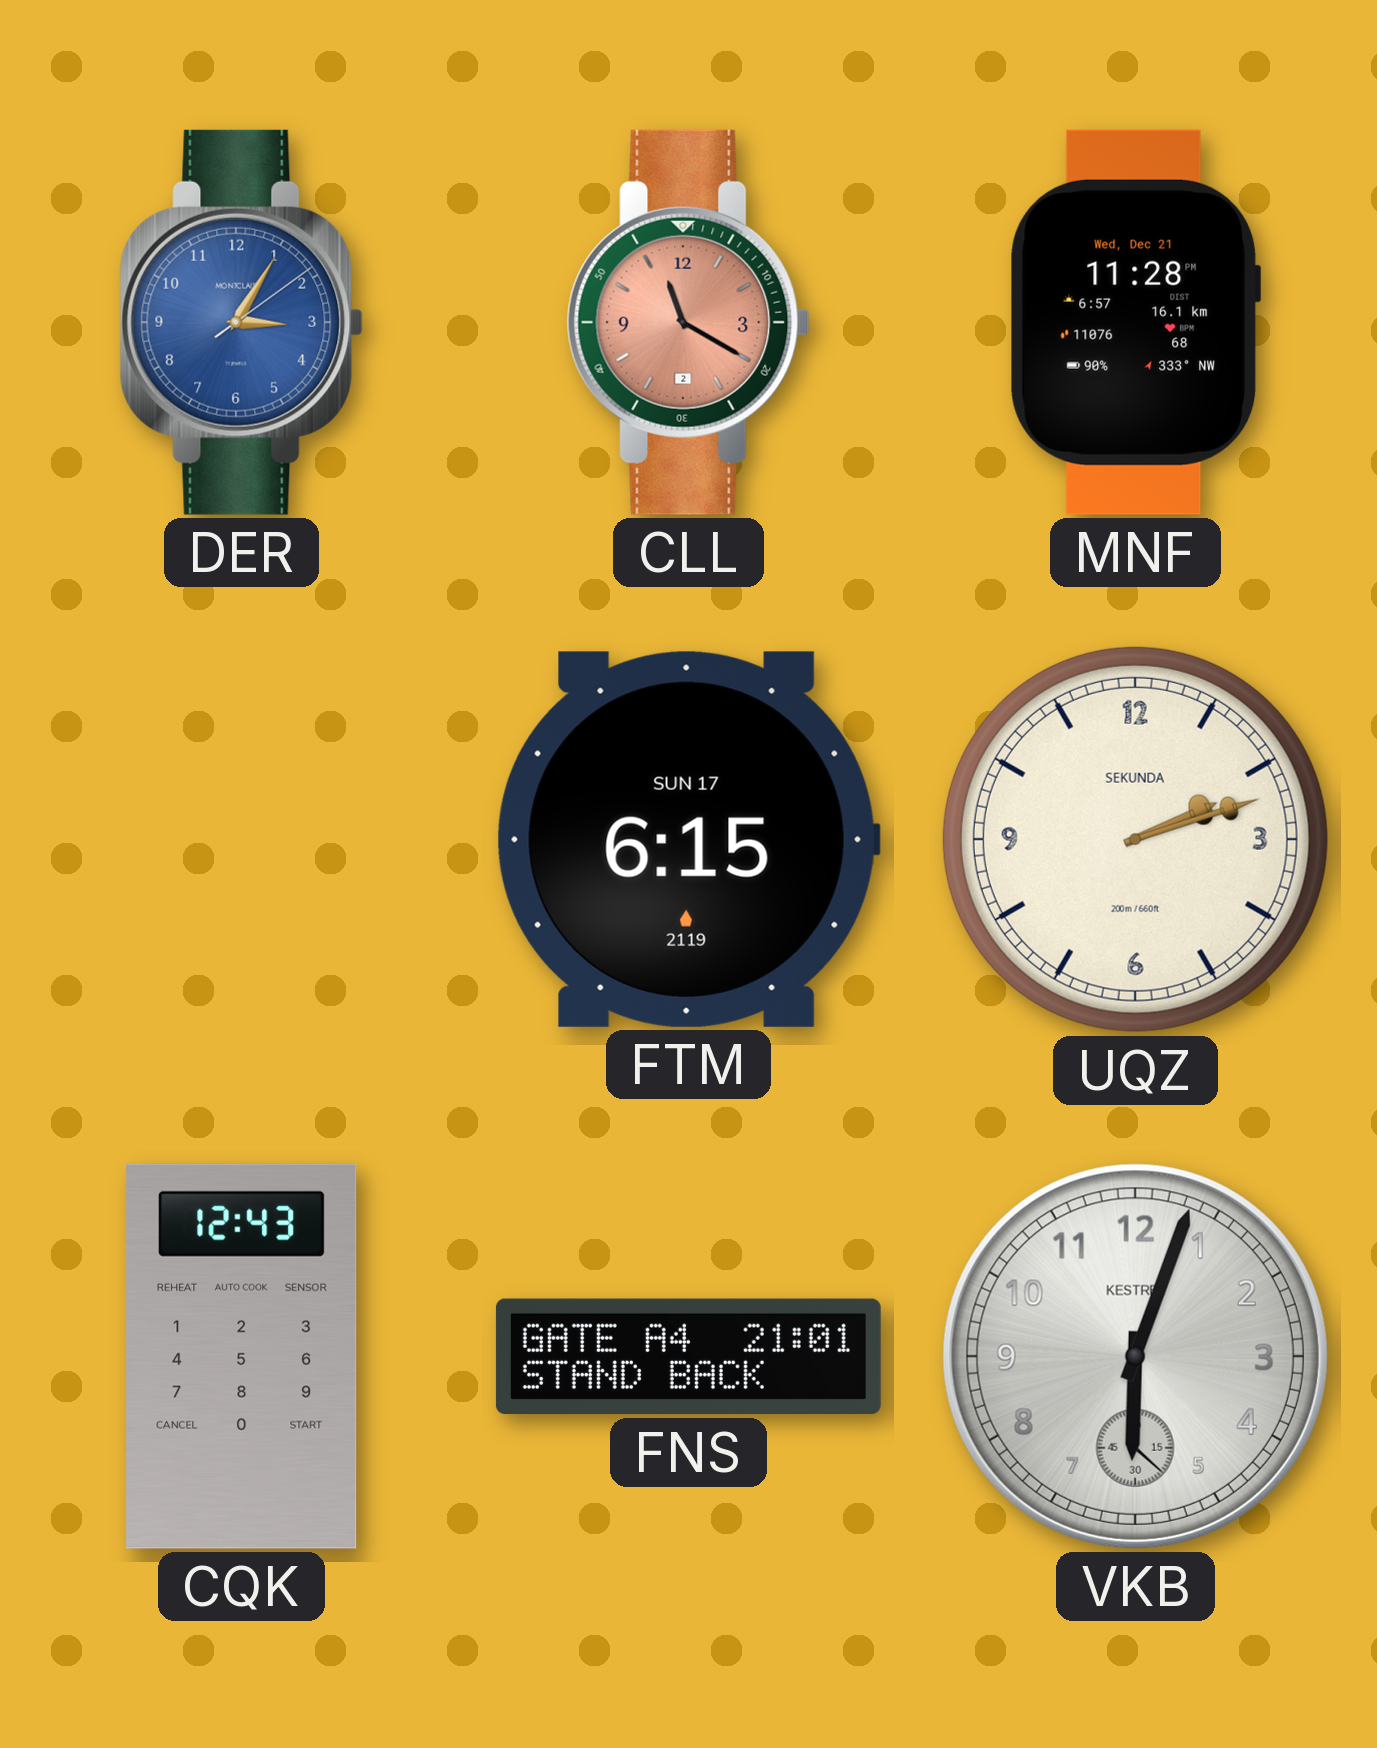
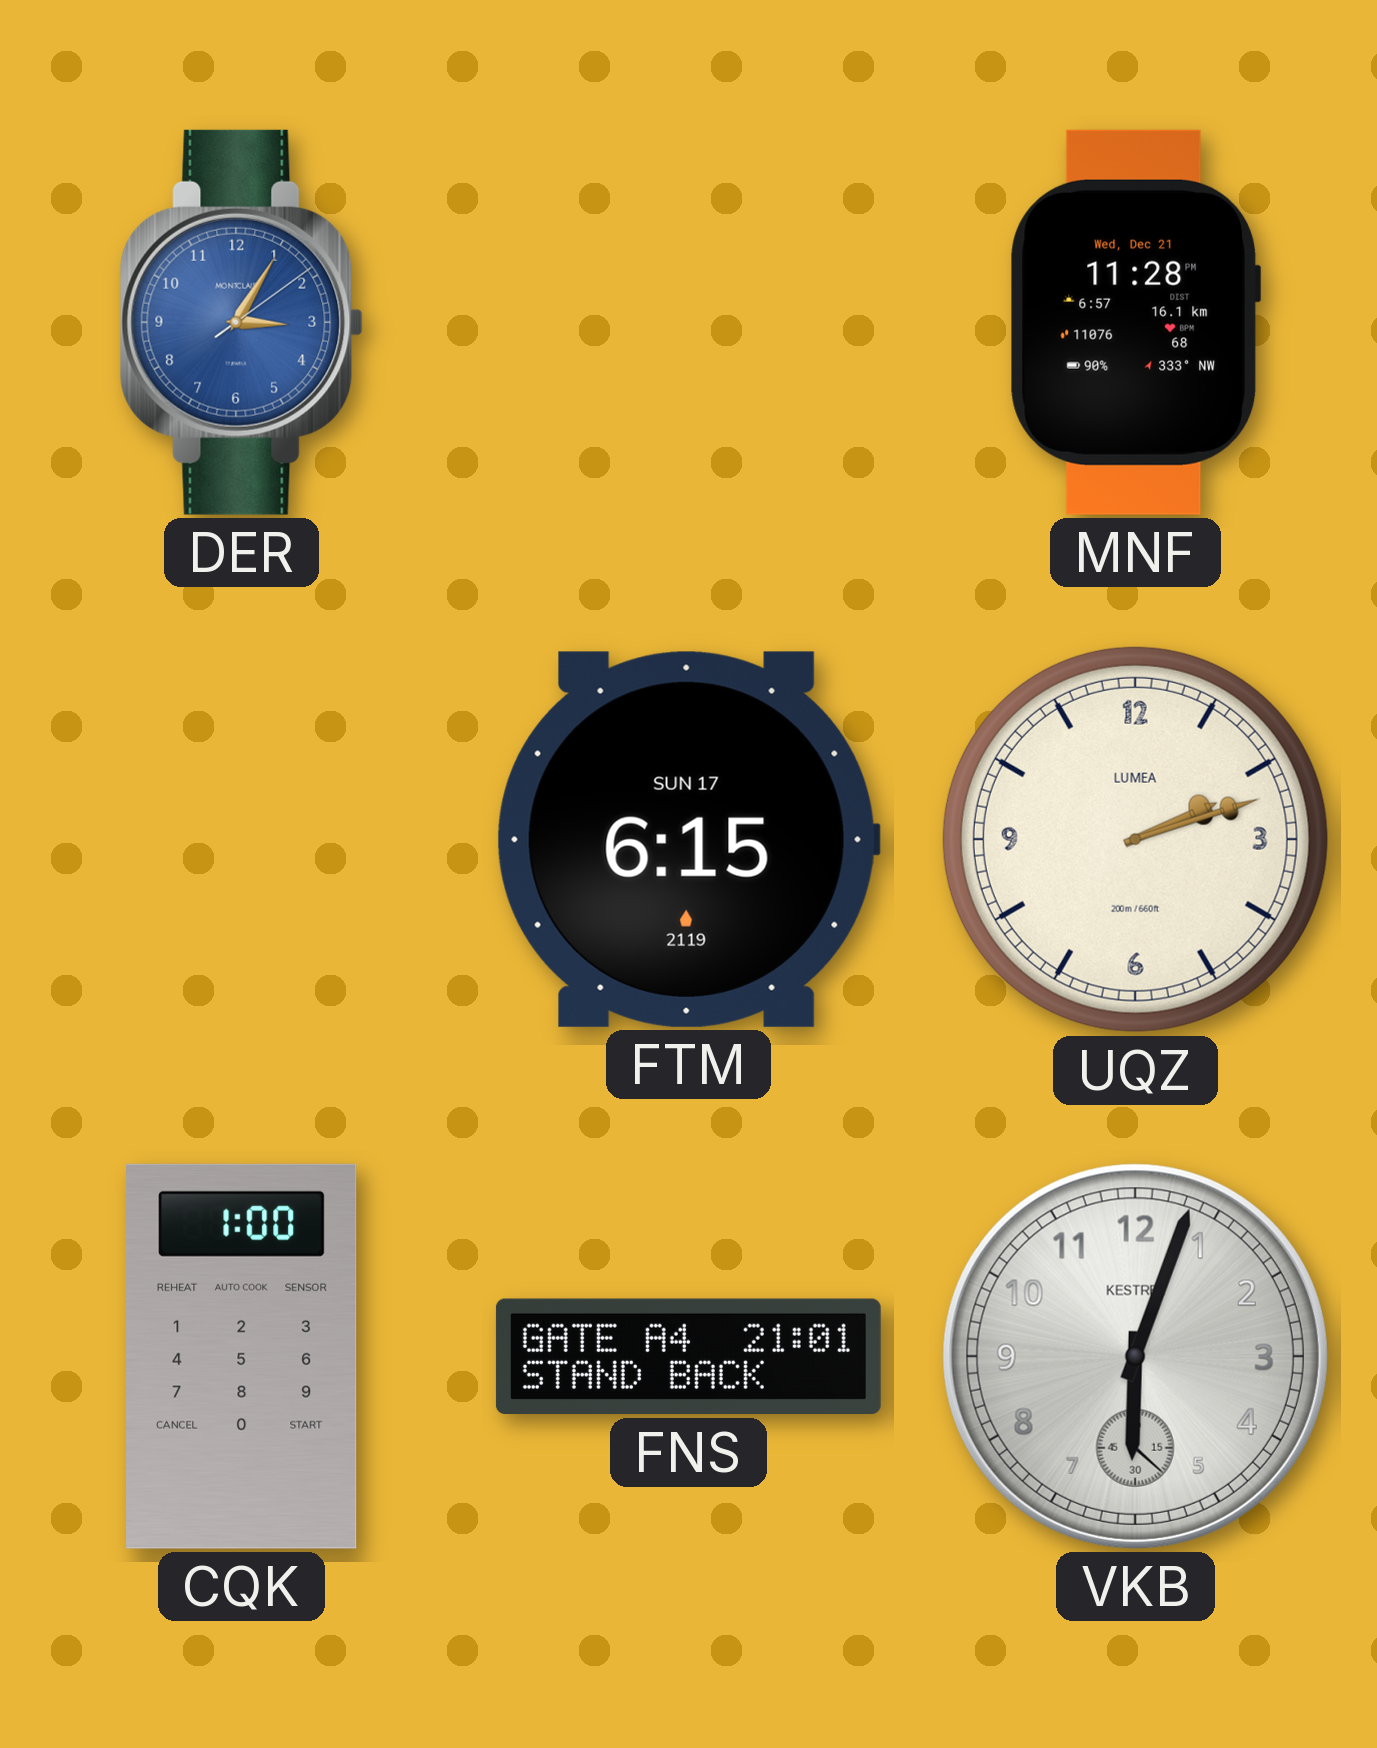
CLL: 11:20 -> none (688, 322)
UQZ brand: SEKUNDA -> LUMEA (1135, 839)
CQK: 12:43 -> 1:00 (242, 1356)
